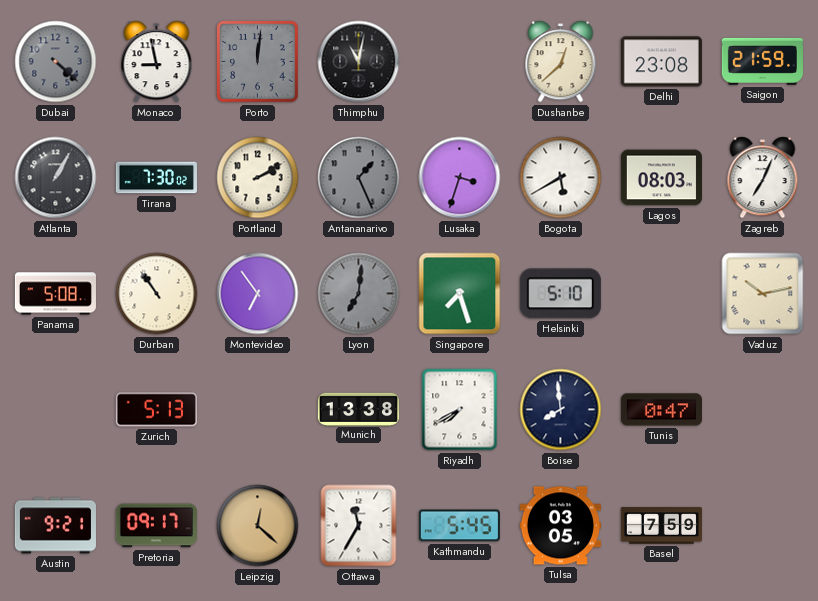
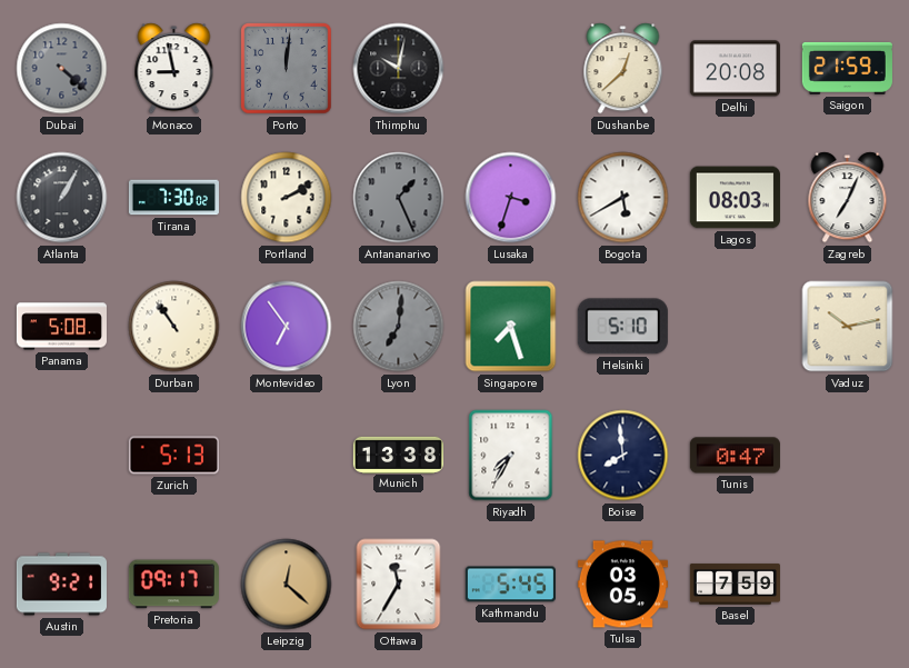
Thimphu: 11:02 -> 10:02 (399, 69)
Delhi: 23:08 -> 20:08 (735, 69)
Riyadh: 7:40 -> 7:35 (511, 456)
